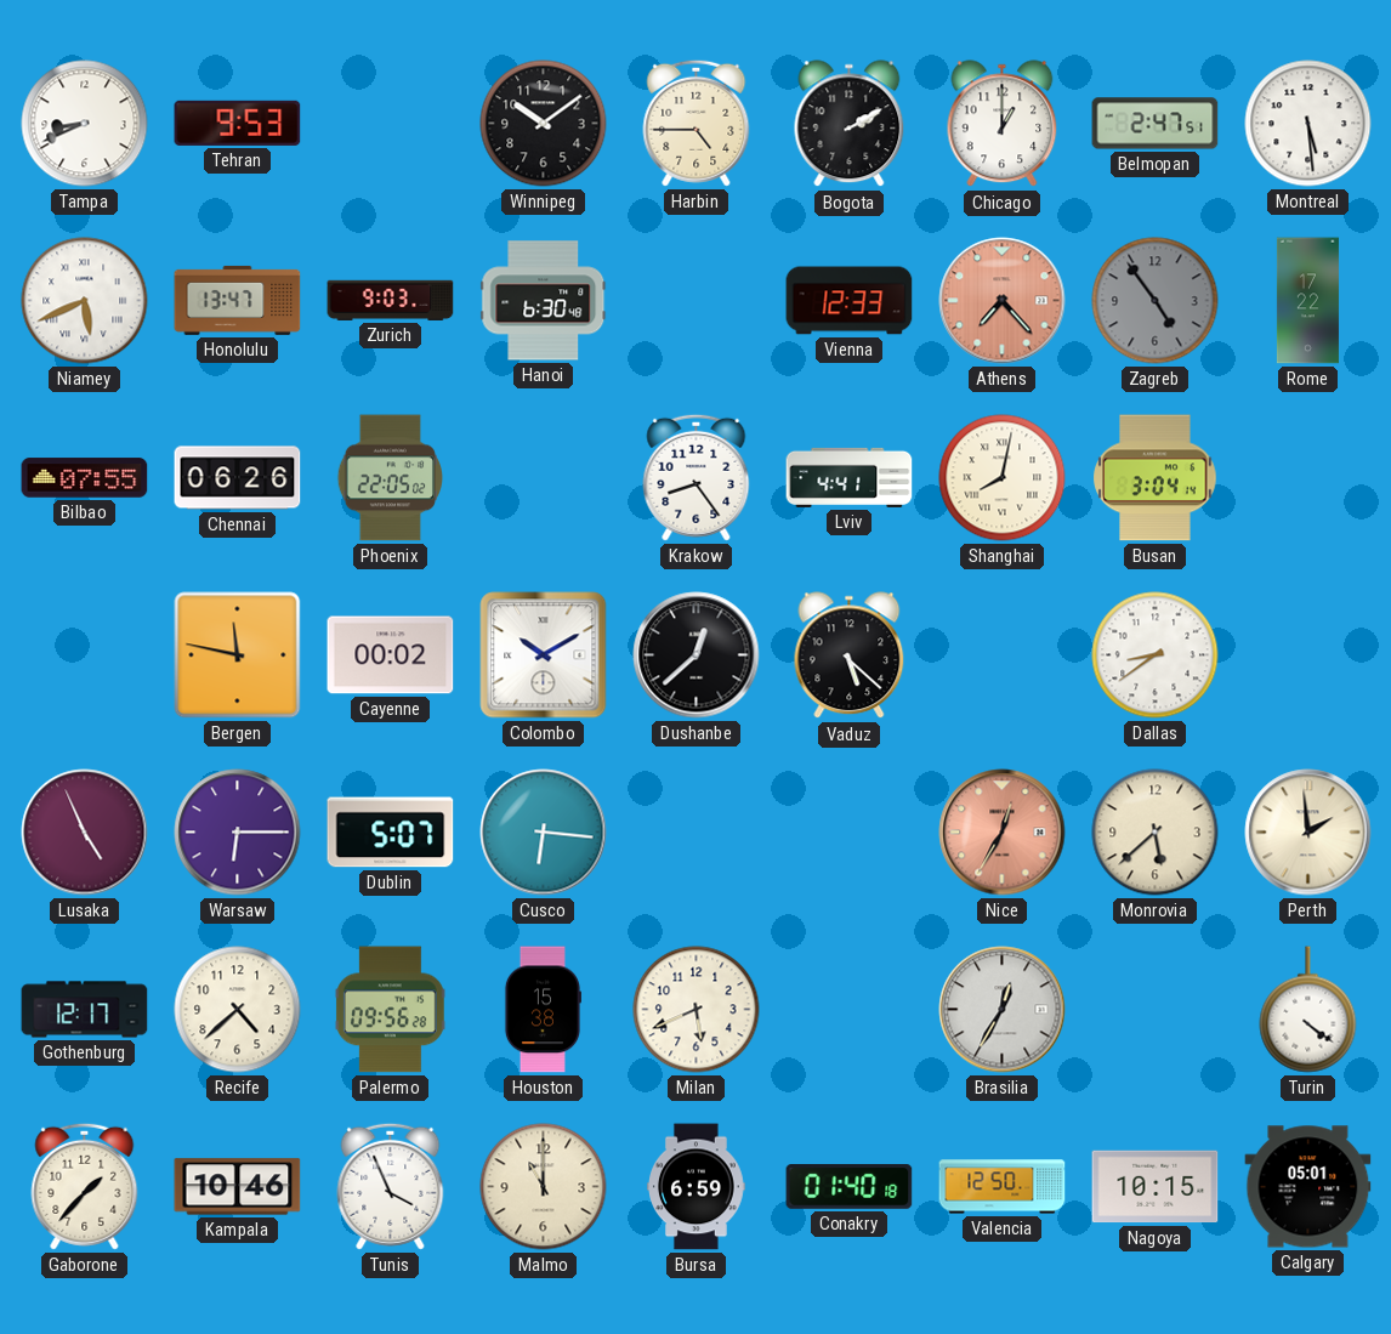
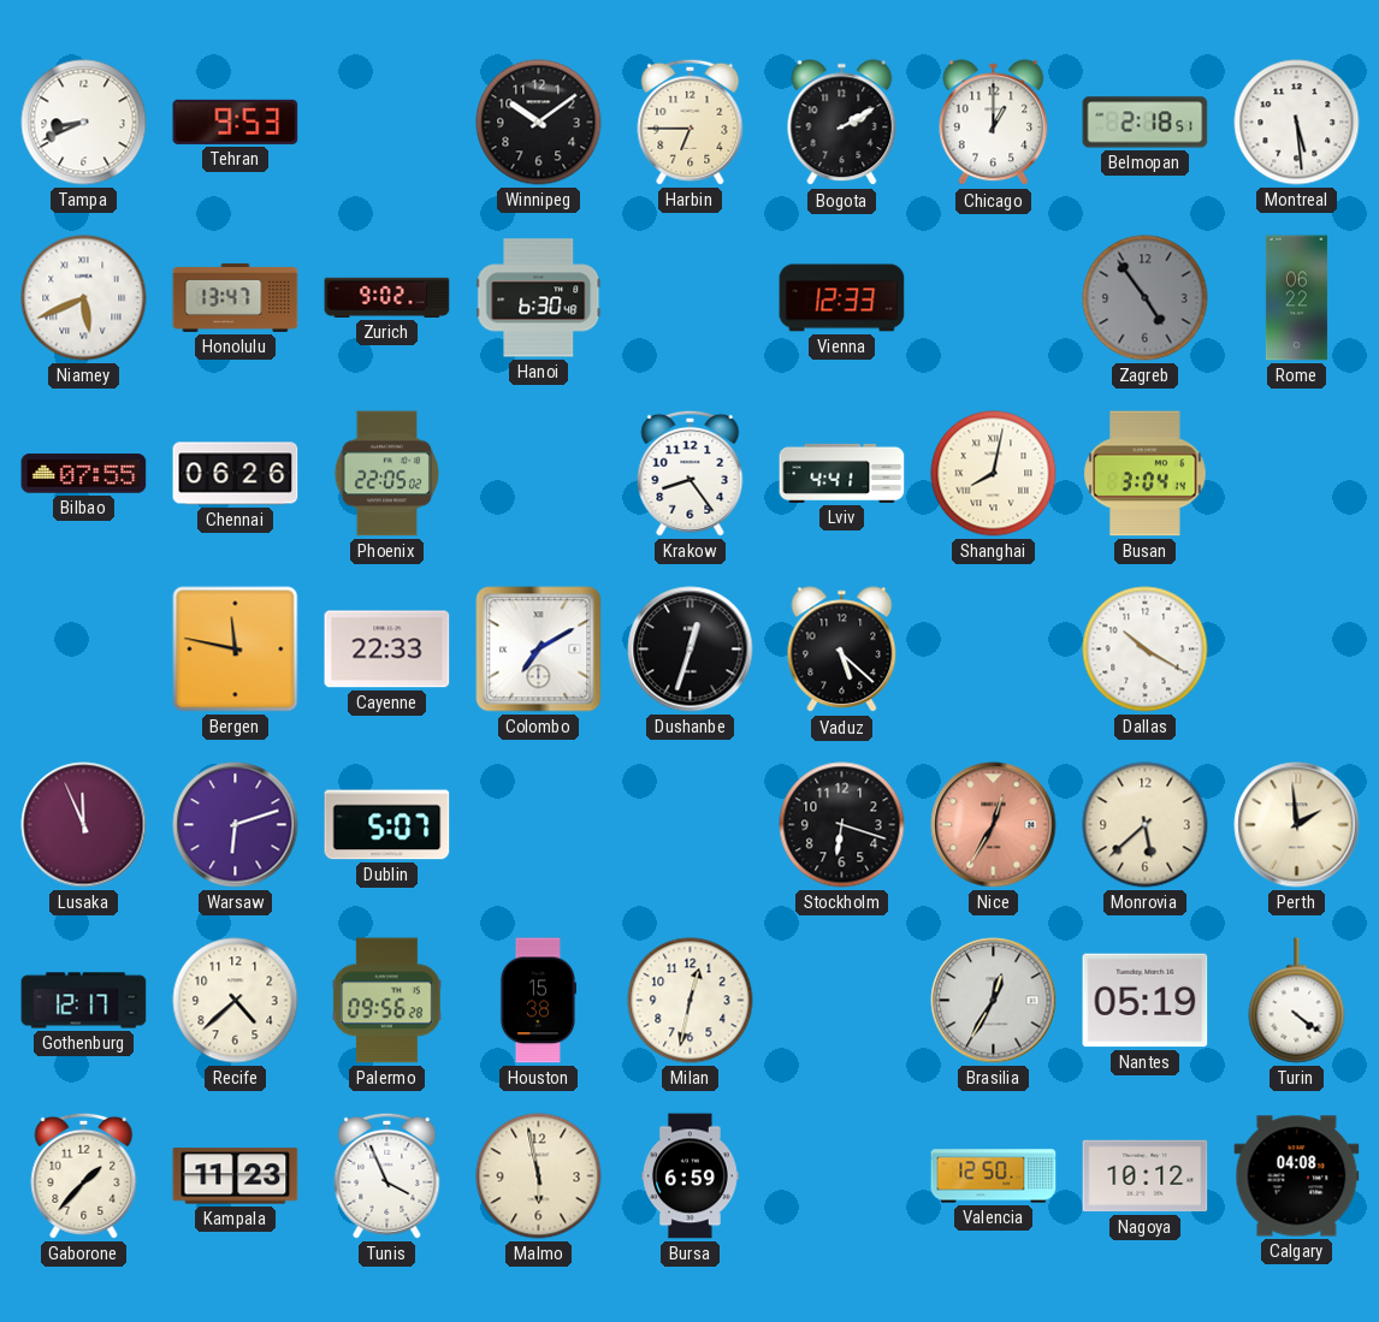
Harbin: 4:45 -> 6:45 (691, 121)
Belmopan: 2:47 -> 2:18 (1146, 123)
Zurich: 9:03 -> 9:02 (387, 297)
Athens: 7:23 -> none (1003, 301)
Rome: 17:22 -> 06:22 (1296, 298)
Cayenne: 00:02 -> 22:33 (387, 650)
Colombo: 10:10 -> 7:10 (539, 650)
Dushanbe: 12:38 -> 12:33 (691, 650)
Dallas: 8:39 -> 10:20 (1146, 650)
Lusaka: 4:56 -> 11:56 (84, 825)
Warsaw: 6:15 -> 6:12 (236, 825)
Cusco: 6:16 -> none (544, 833)
Stockholm: none -> 6:18 (842, 825)
Milan: 5:41 -> 12:32 (691, 1001)
Nantes: none -> 05:19 (1146, 1001)
Kampala: 10:46 -> 11:23 (236, 1176)
Malmo: 11:00 -> 5:58 (539, 1176)
Conakry: 01:40 -> none (850, 1187)
Nagoya: 10:15 -> 10:12 (1146, 1176)
Calgary: 05:01 -> 04:08 (1297, 1176)
